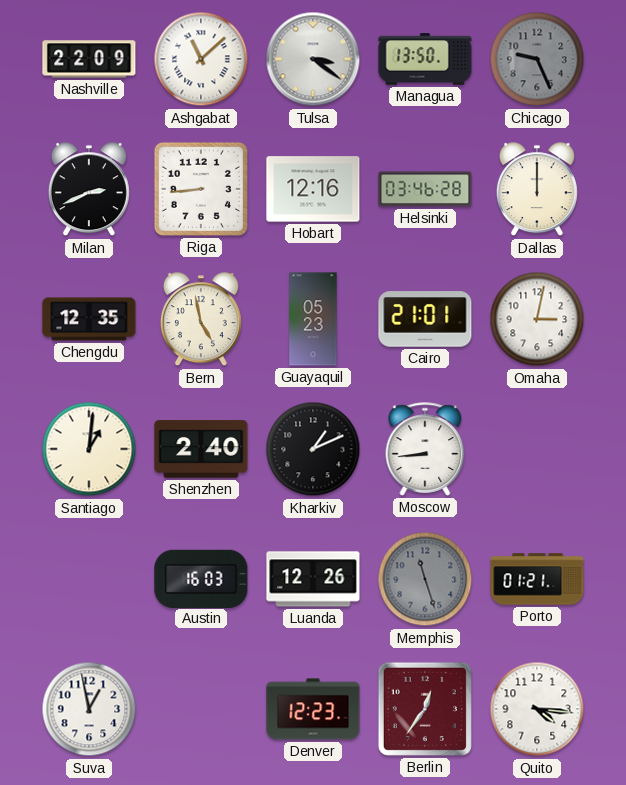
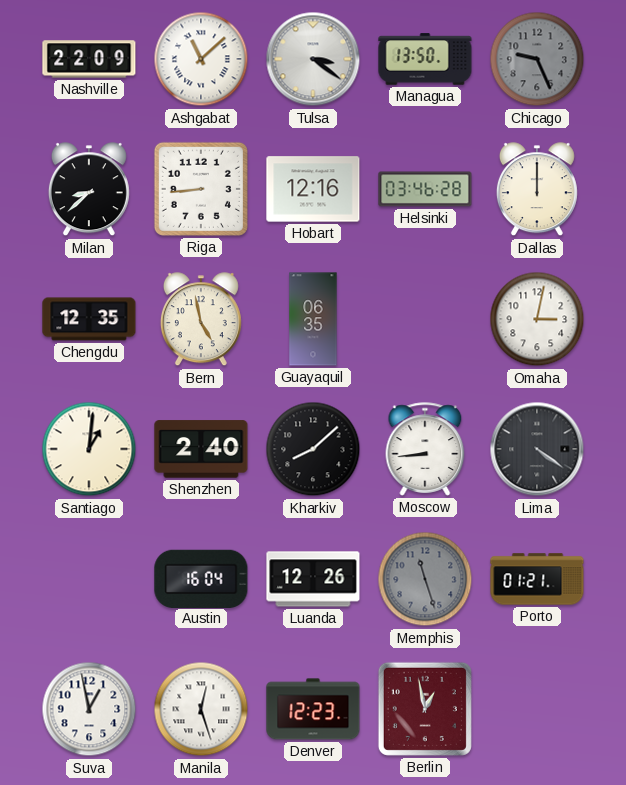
Milan: 2:41 -> 8:38 (89, 190)
Guayaquil: 05:23 -> 06:35 (313, 319)
Cairo: 21:01 -> none (425, 319)
Kharkiv: 1:11 -> 8:08 (313, 449)
Lima: none -> 4:21 (537, 449)
Austin: 16:03 -> 16:04 (201, 578)
Manila: none -> 12:27 (201, 709)
Berlin: 12:36 -> 12:58 (425, 709)
Quito: 4:16 -> none (537, 709)
